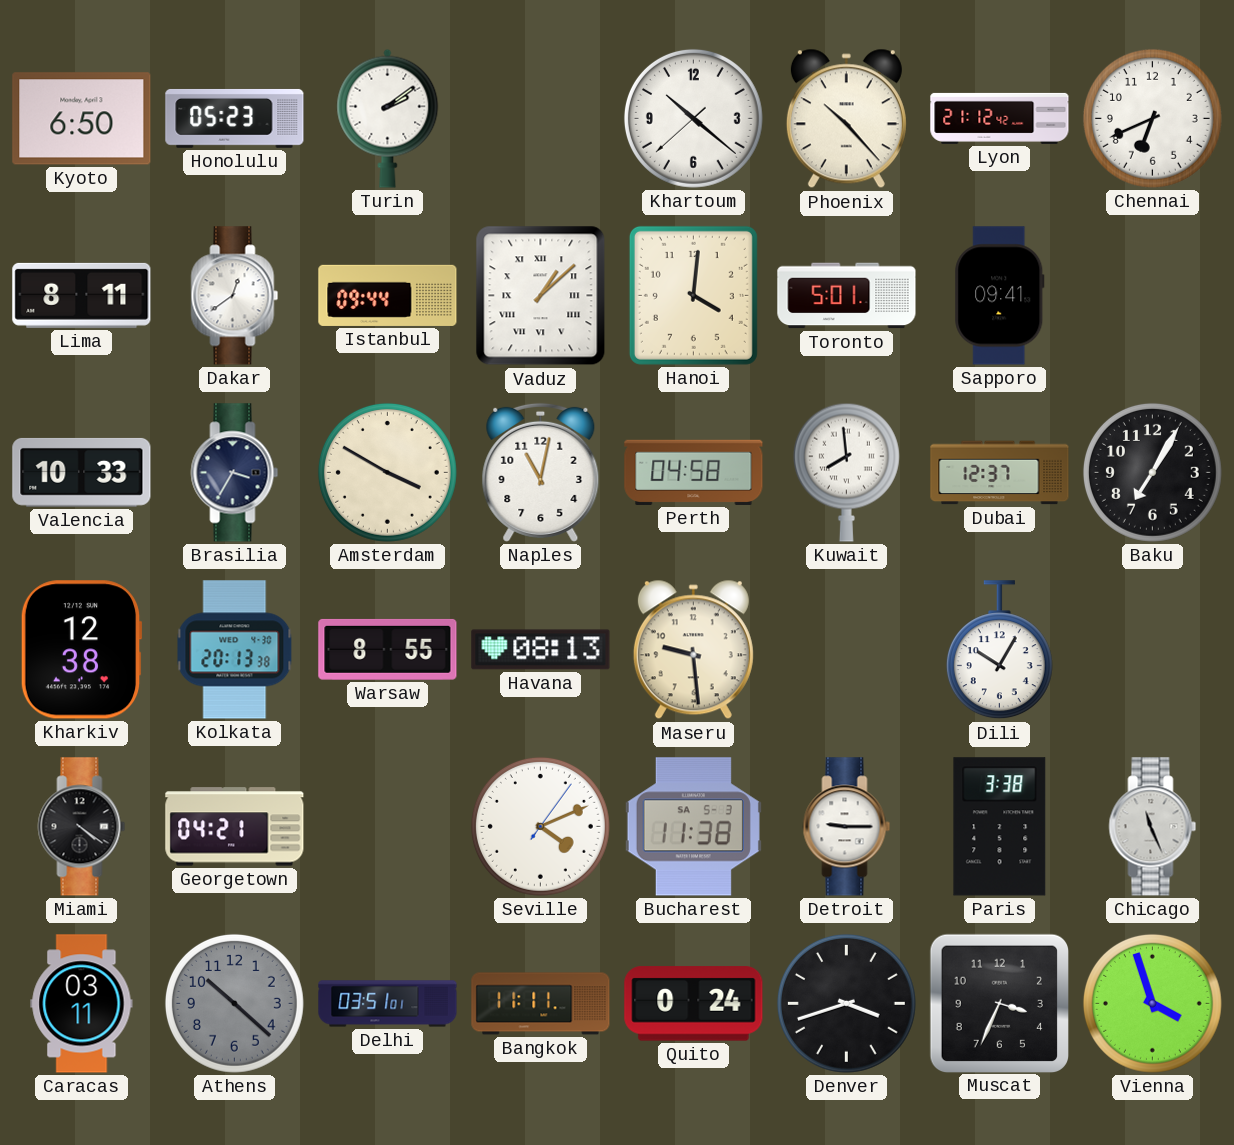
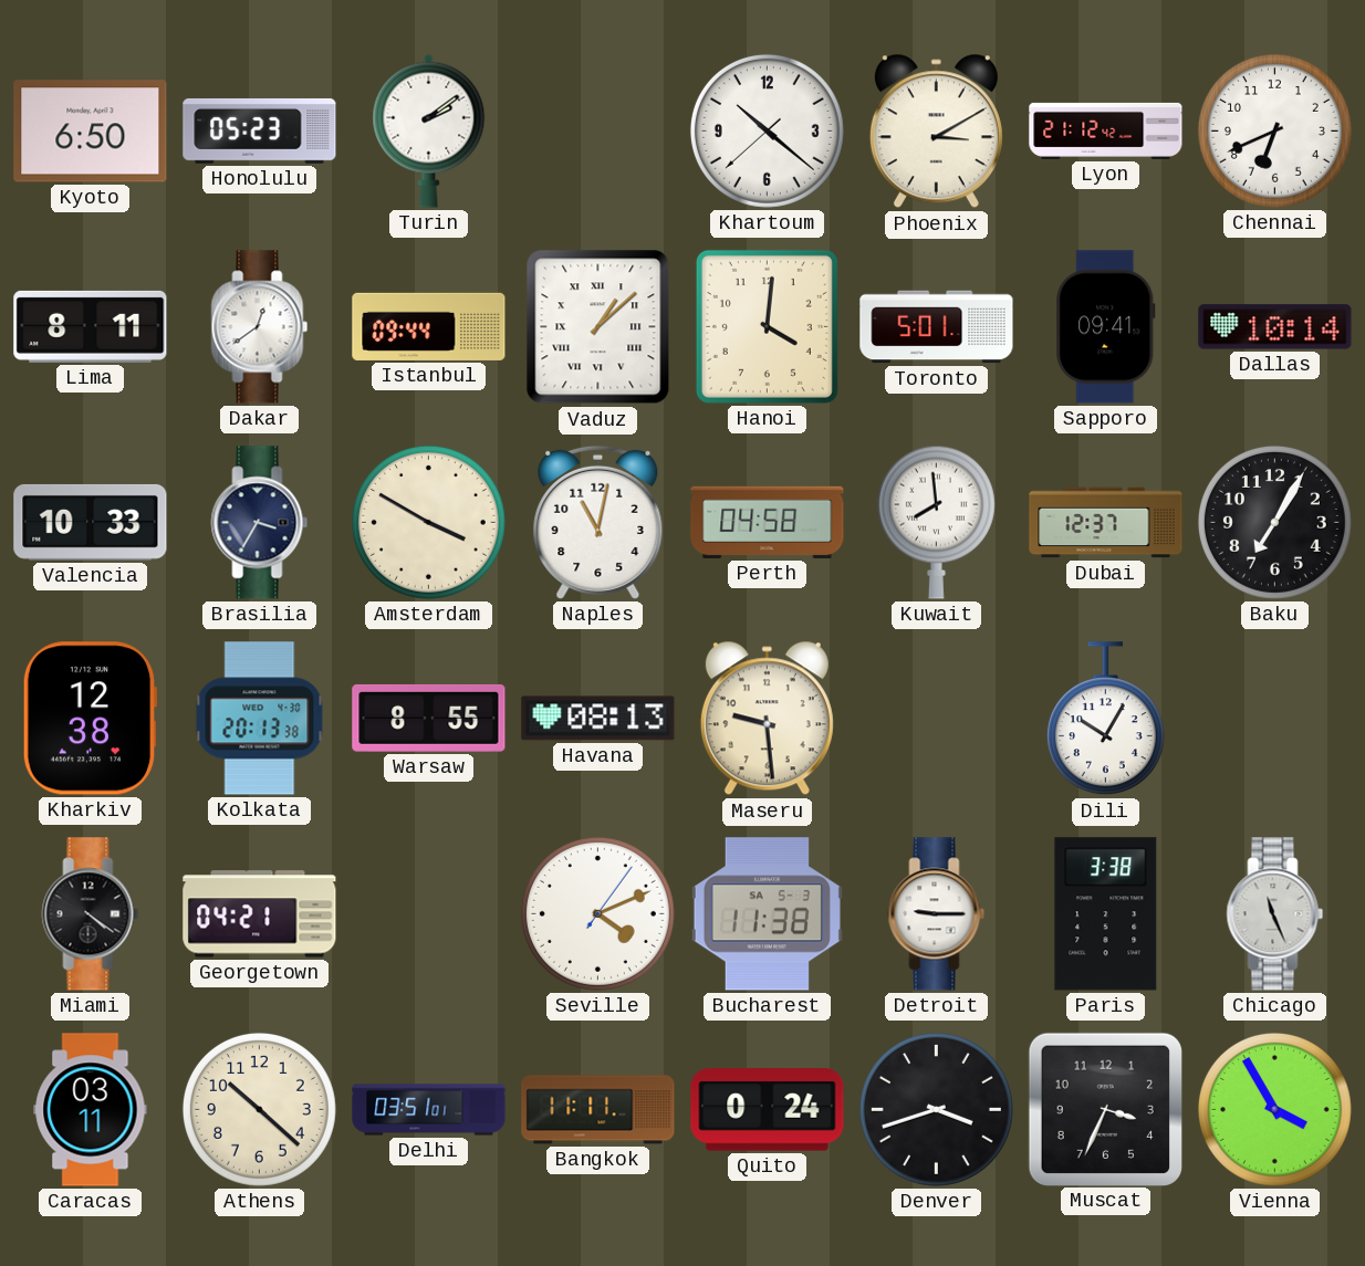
Phoenix: 10:23 -> 3:10 (936, 132)
Dallas: none -> 10:14 (1275, 327)
Athens dial: grey -> cream (259, 1109)
Vienna: 3:57 -> 3:55 (1274, 1109)
